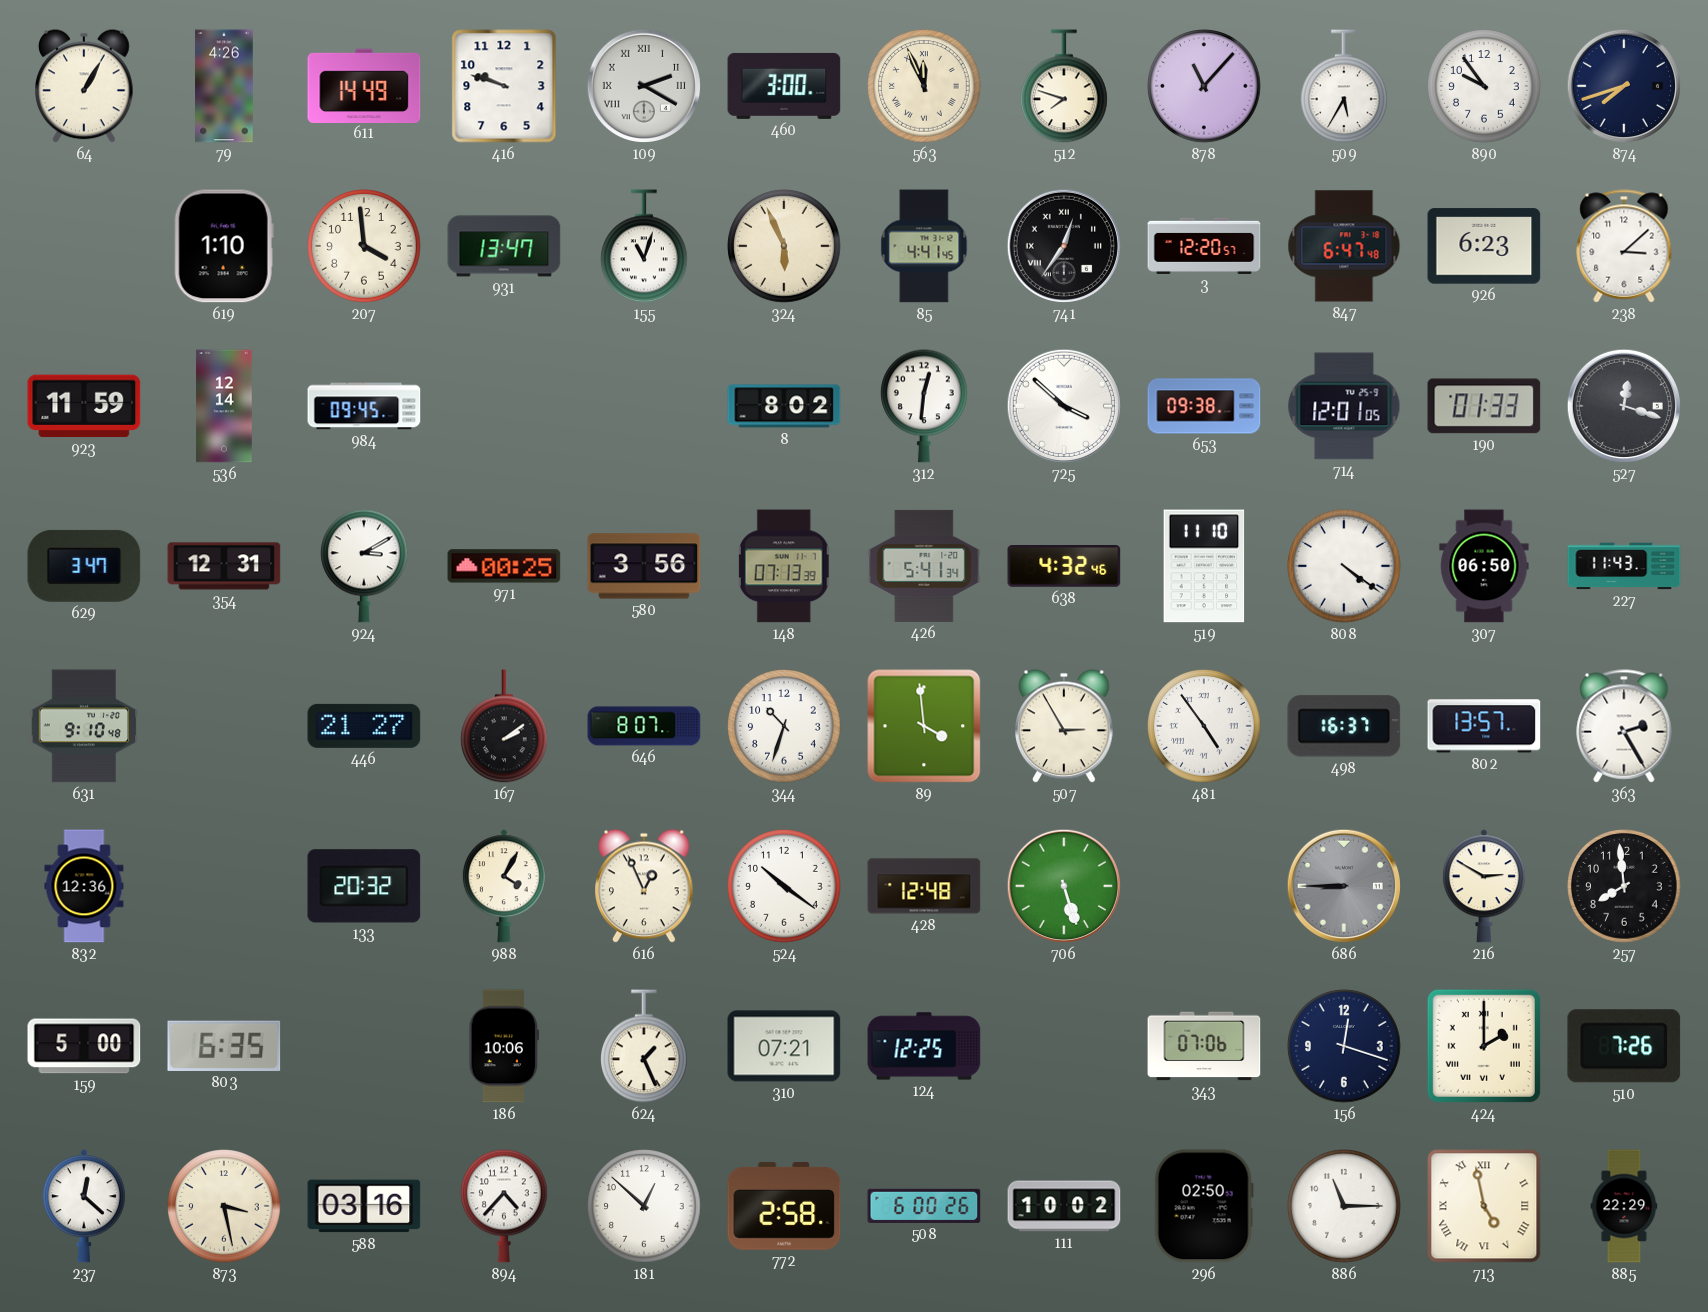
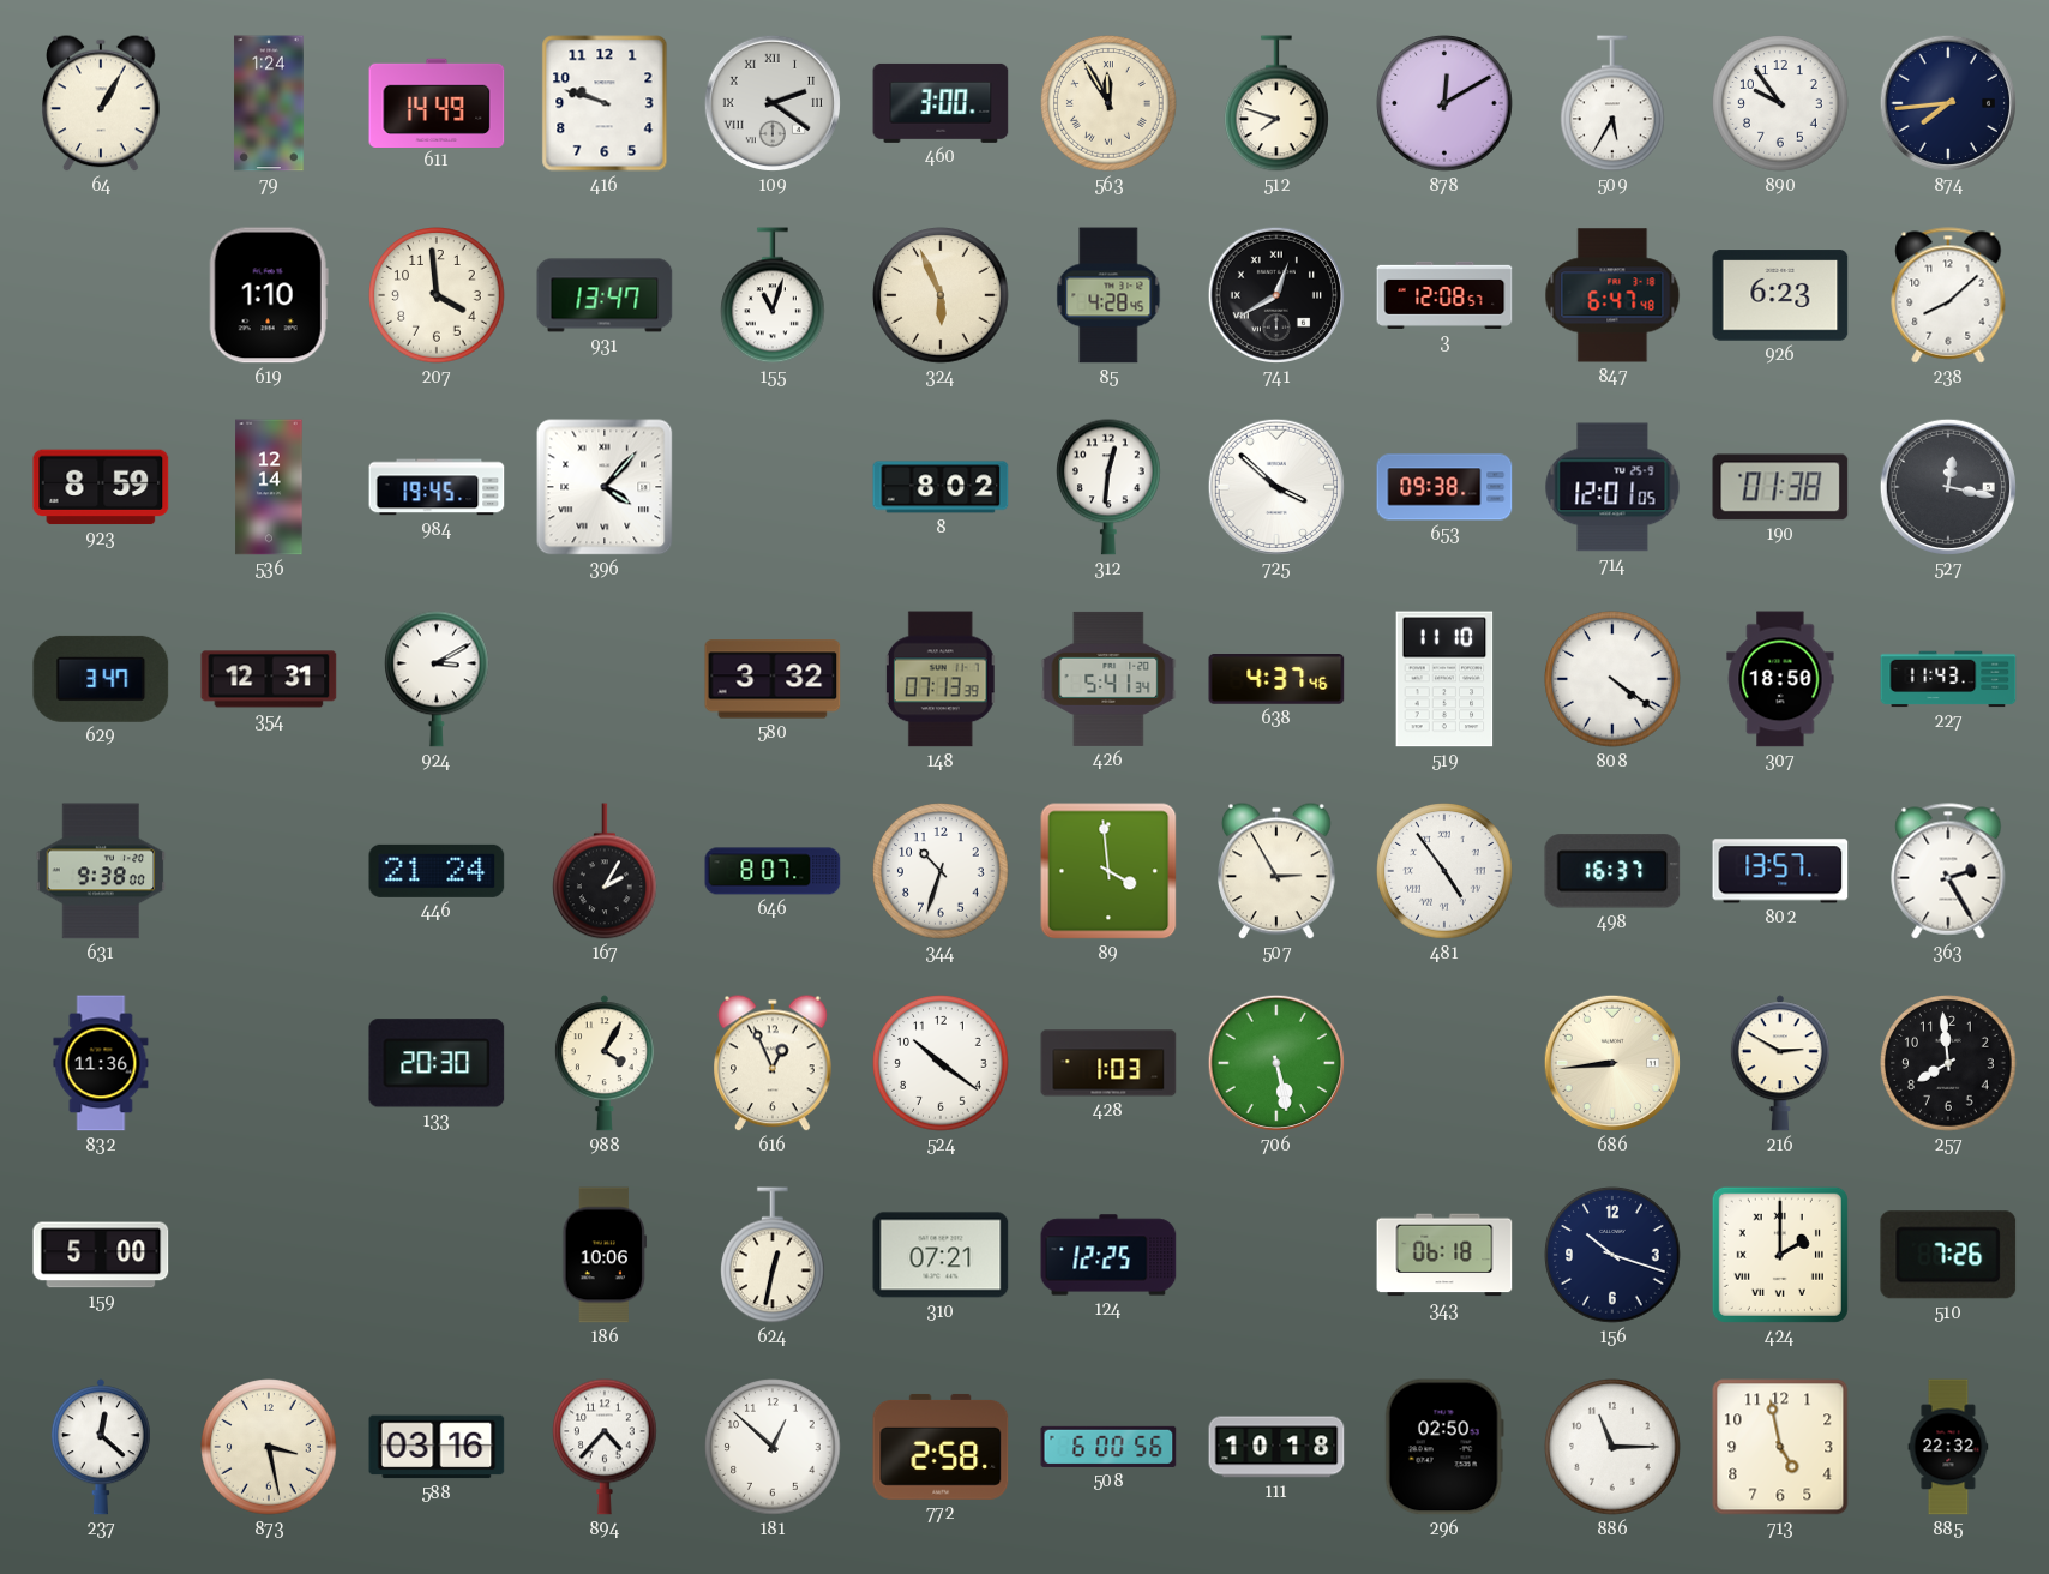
79: 4:26 -> 1:24 (269, 103)
109: 2:20 -> 2:21 (773, 103)
563: 11:56 -> 11:55 (1108, 103)
878: 11:07 -> 12:10 (1444, 103)
874: 7:42 -> 7:44 (1948, 103)
85: 4:41 -> 4:28 (1108, 295)
741: 12:36 -> 12:40 (1276, 295)
3: 12:20 -> 12:08 (1444, 295)
238: 3:08 -> 8:08 (1948, 295)
923: 11:59 -> 8:59 (101, 487)
984: 09:45 -> 19:45 (437, 487)
396: none -> 4:07 (605, 487)
190: 01:33 -> 01:38 (1780, 487)
527: 12:18 -> 12:17 (1948, 487)
971: 00:25 -> none (504, 566)
580: 3:56 -> 3:32 (773, 679)
638: 4:32 -> 4:37 (1276, 680)
307: 06:50 -> 18:50 (1780, 679)
631: 9:10 -> 9:38 (101, 871)
446: 21:27 -> 21:24 (437, 871)
167: 2:09 -> 2:05 (606, 871)
832: 12:36 -> 11:36 (101, 1063)
133: 20:32 -> 20:30 (437, 1063)
428: 12:48 -> 1:03 (1108, 1063)
706: 5:27 -> 5:28 (1276, 1063)
686: 8:45 -> 8:44 (1612, 1063)
686 dial: grey -> cream (1612, 1063)
803: 6:35 -> none (224, 1046)
624: 1:26 -> 12:32 (774, 1255)
343: 07:06 -> 06:18 (1444, 1255)
156: 12:18 -> 10:18 (1612, 1255)
508: 6:00:26 -> 6:00:56 (1108, 1447)
111: 10:02 -> 10:18 (1276, 1447)
713 numerals: Roman -> Arabic (1780, 1447)
885: 22:29 -> 22:32 (1948, 1447)
